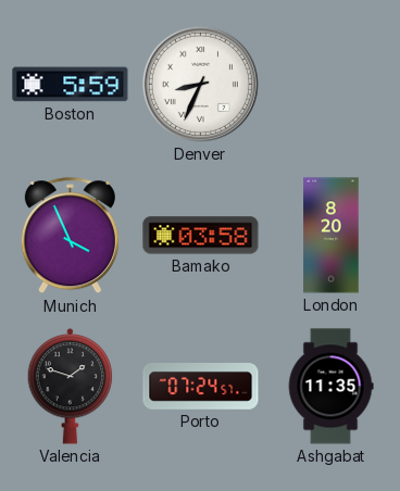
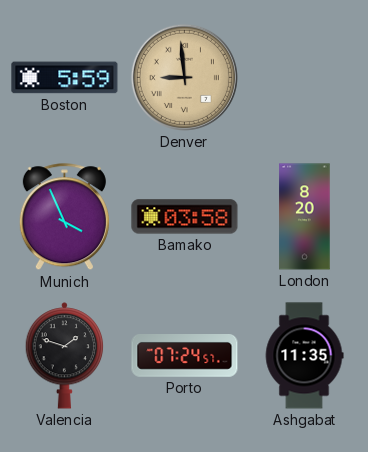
Denver: 8:34 -> 8:59 (184, 77)
Denver dial: white -> champagne (184, 77)
